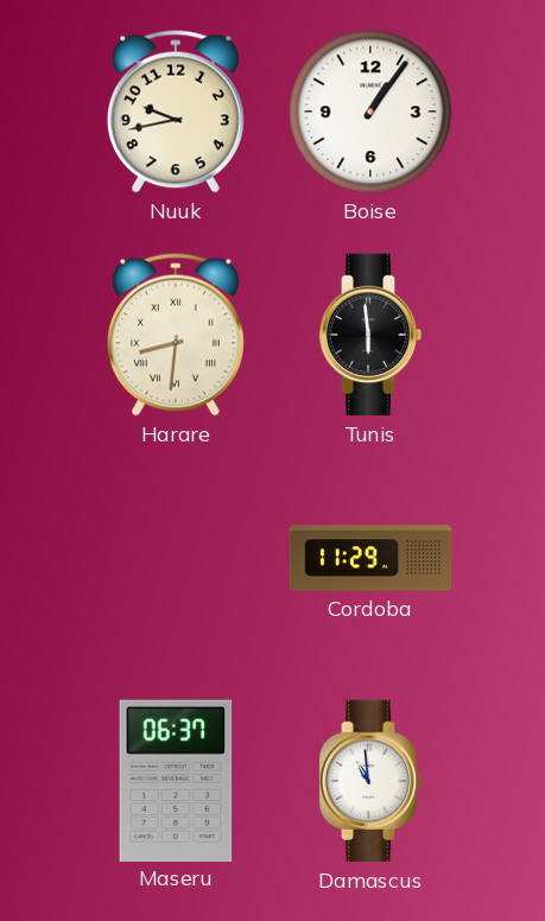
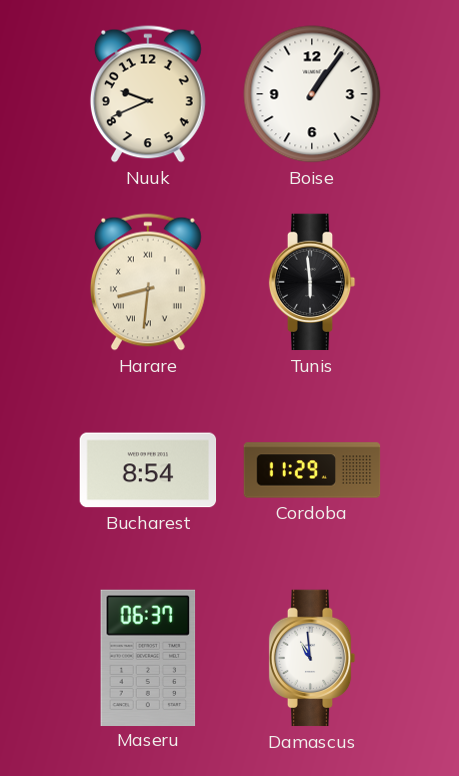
Nuuk: 9:43 -> 9:41 (148, 94)
Bucharest: none -> 8:54 (148, 470)
